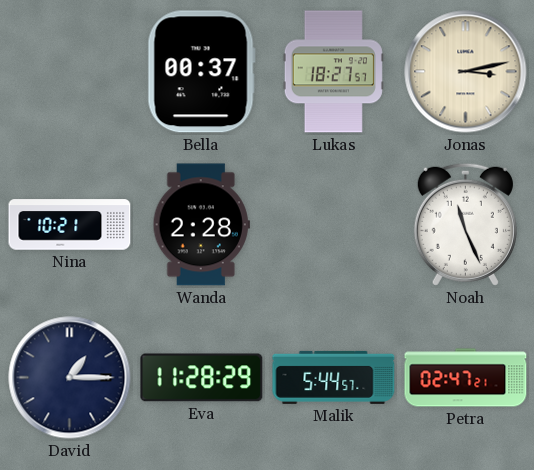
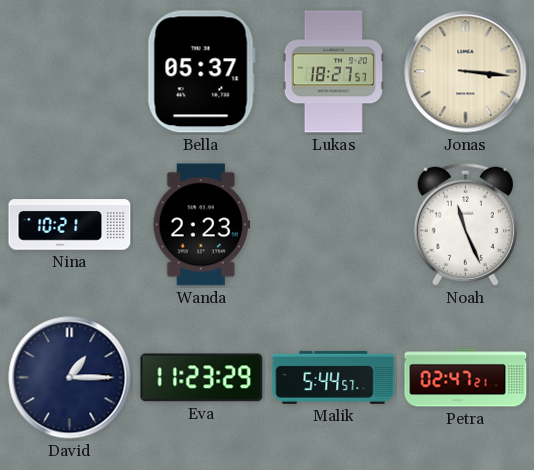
Bella: 00:37 -> 05:37 (201, 72)
Jonas: 3:13 -> 3:16 (466, 72)
Wanda: 2:28 -> 2:23 (201, 225)
Eva: 11:28 -> 11:23 (202, 378)
